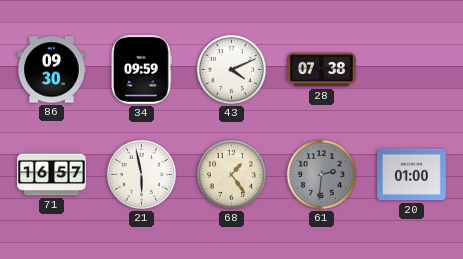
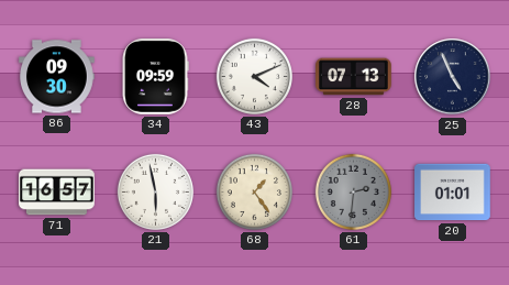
28: 07:38 -> 07:13 (354, 77)
25: none -> 4:56 (453, 77)
20: 01:00 -> 01:01 (453, 193)
